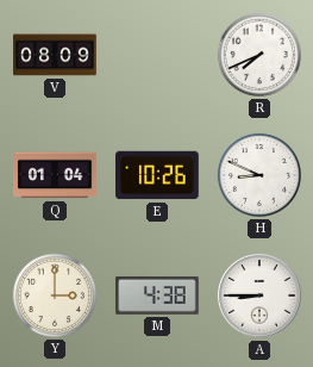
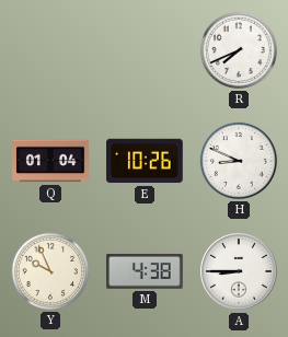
V: 08:09 -> none (55, 55)
Y: 3:00 -> 9:56 (50, 271)
